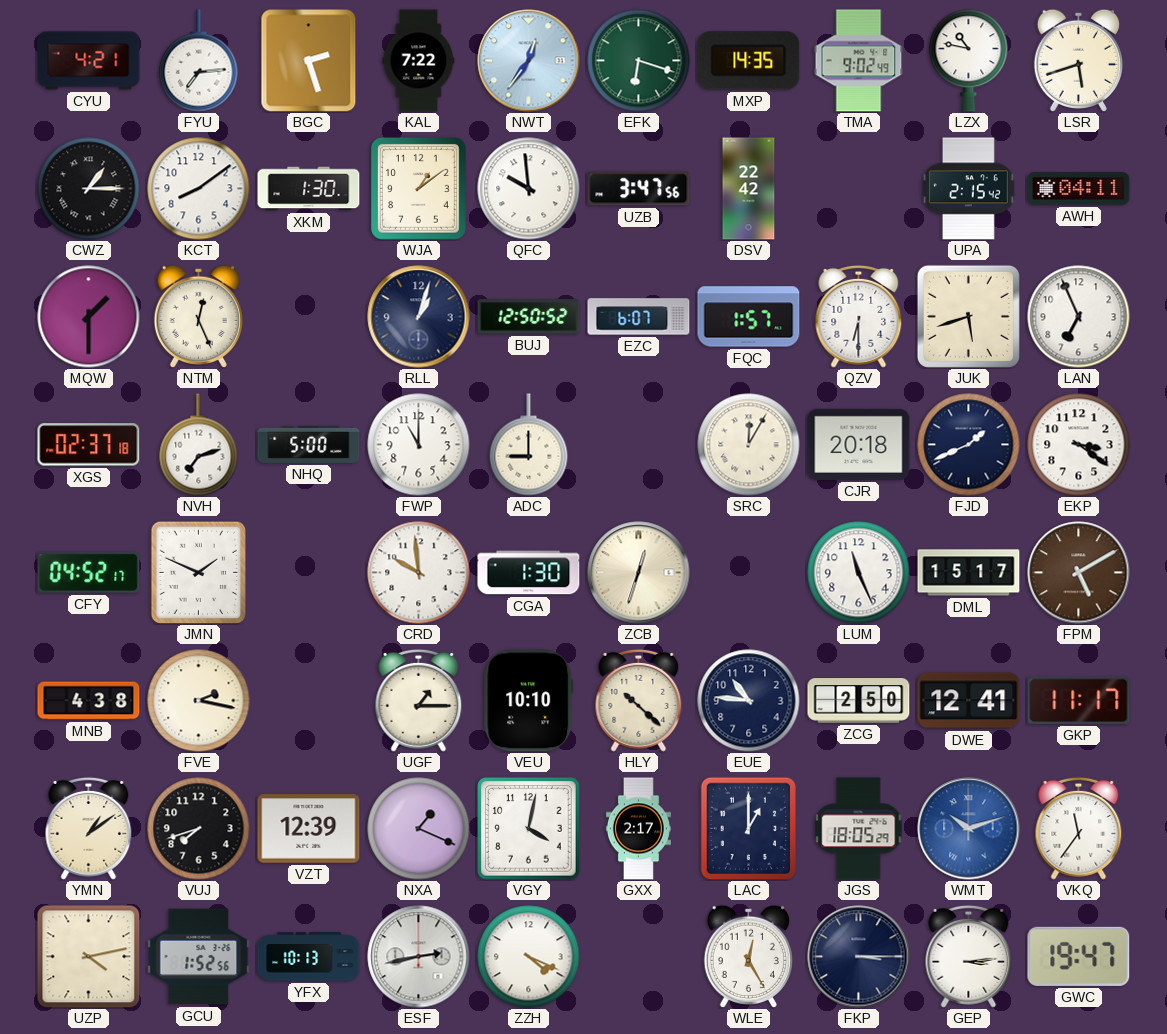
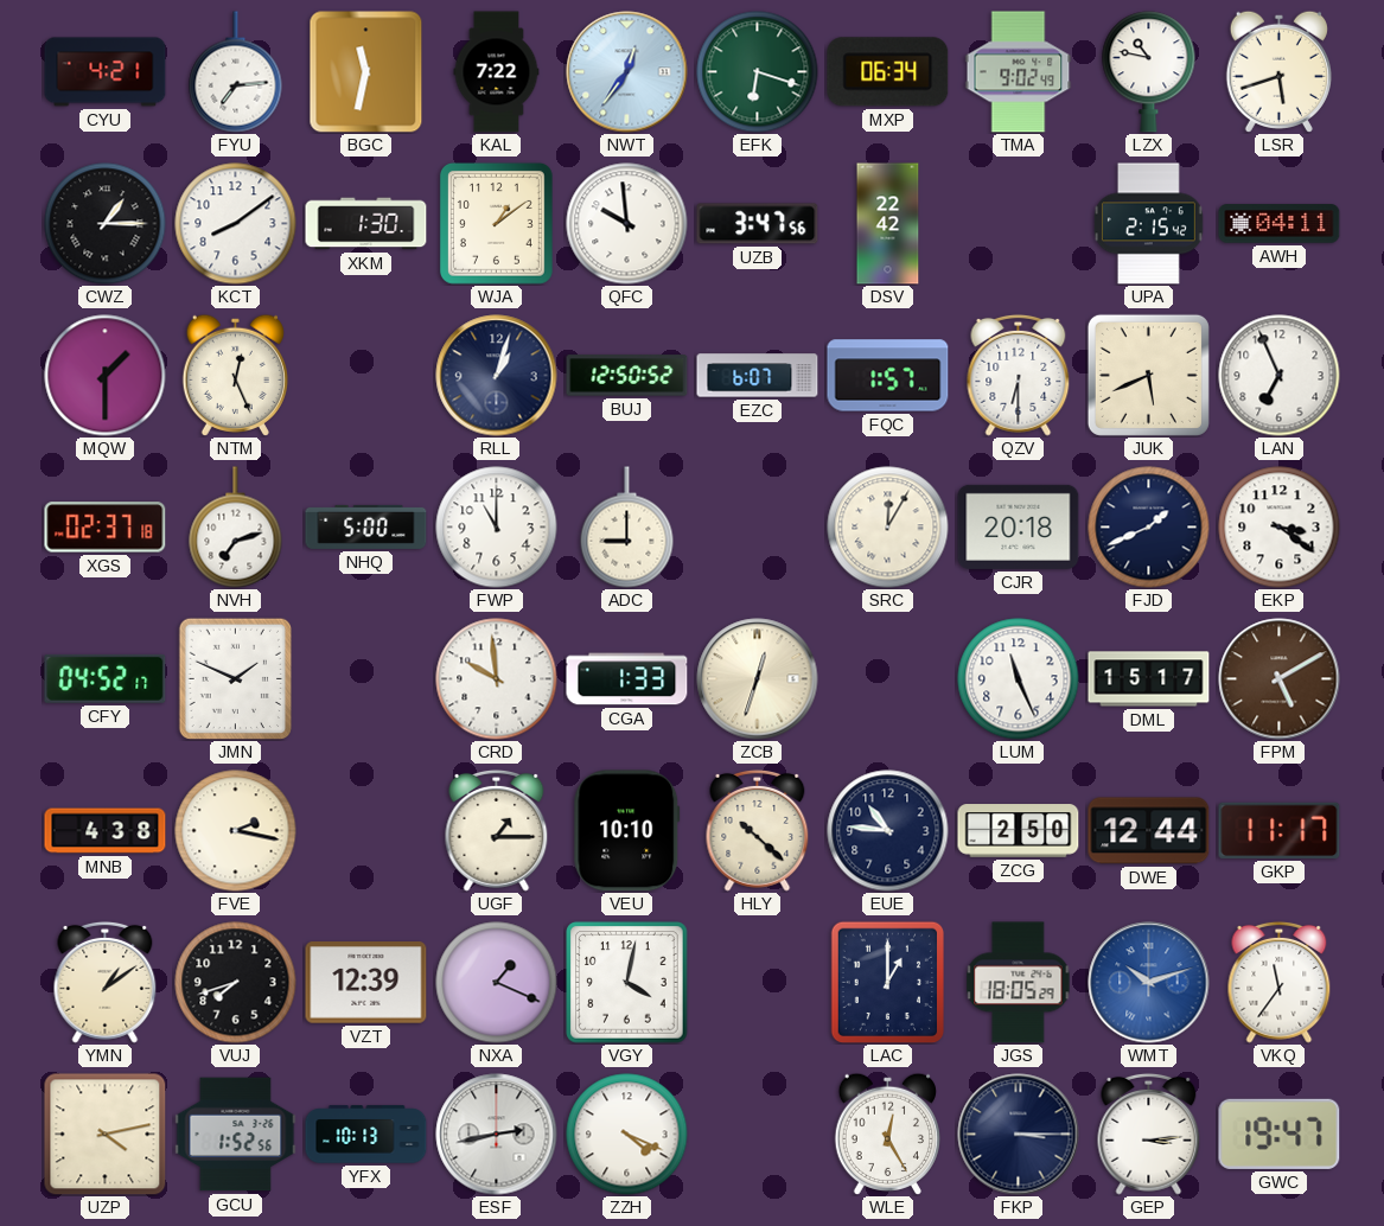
BGC: 2:27 -> 11:32 (366, 72)
MXP: 14:35 -> 06:34 (888, 72)
JUK: 5:42 -> 5:41 (1148, 375)
CGA: 1:30 -> 1:33 (627, 679)
DWE: 12:41 -> 12:44 (1149, 831)
GXX: 2:17 -> none (638, 829)
